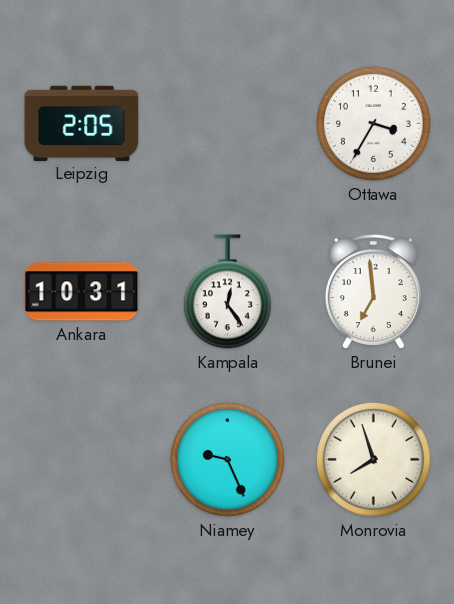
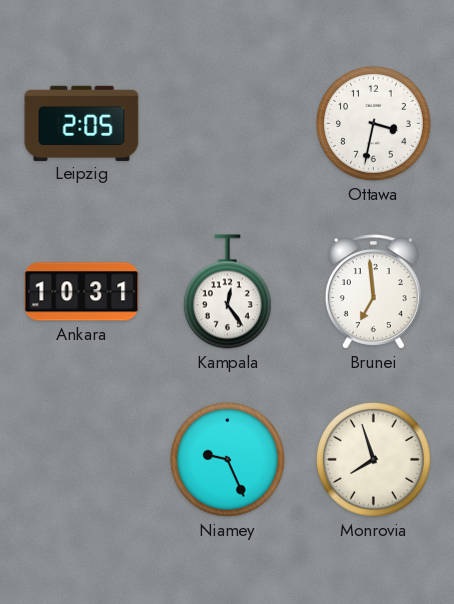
Ottawa: 3:35 -> 3:32 (373, 123)
